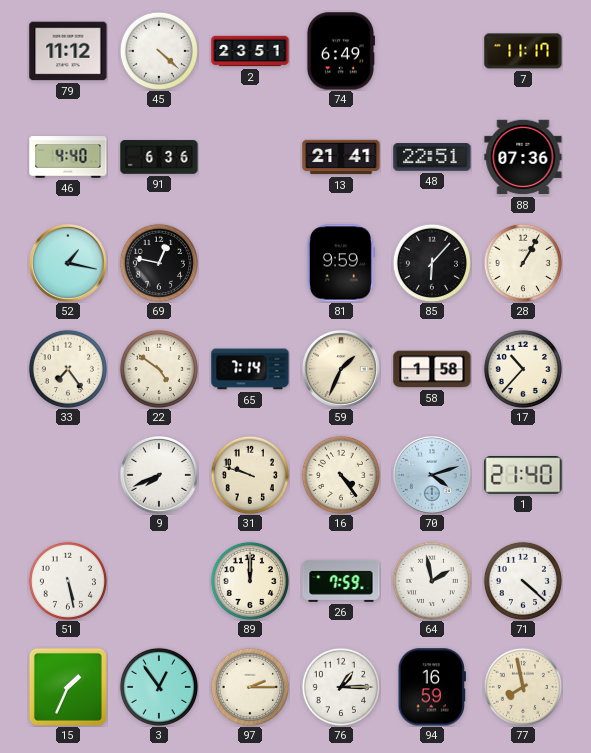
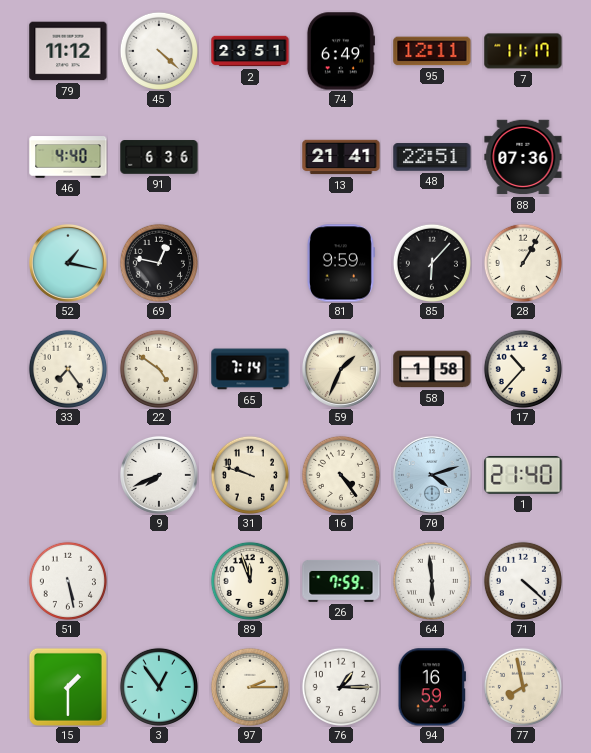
95: none -> 12:11 (432, 51)
89: 12:00 -> 11:57 (250, 581)
64: 1:58 -> 5:59 (432, 581)
15: 1:34 -> 1:30 (68, 687)
